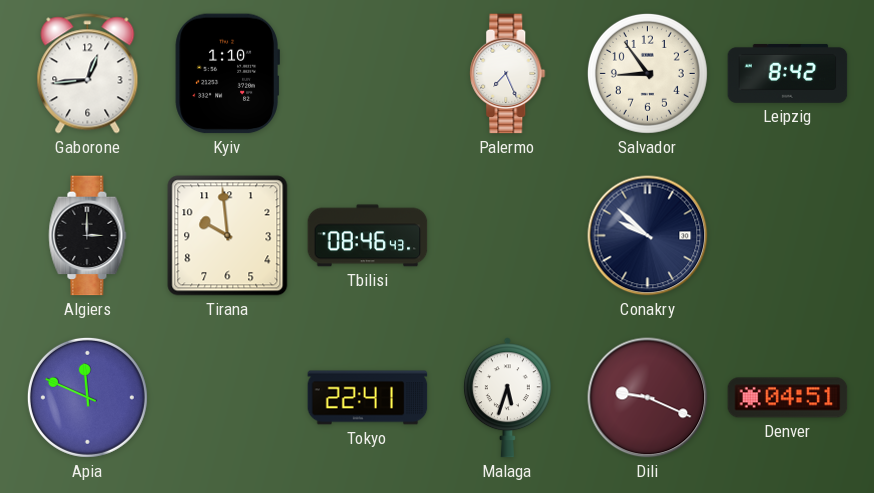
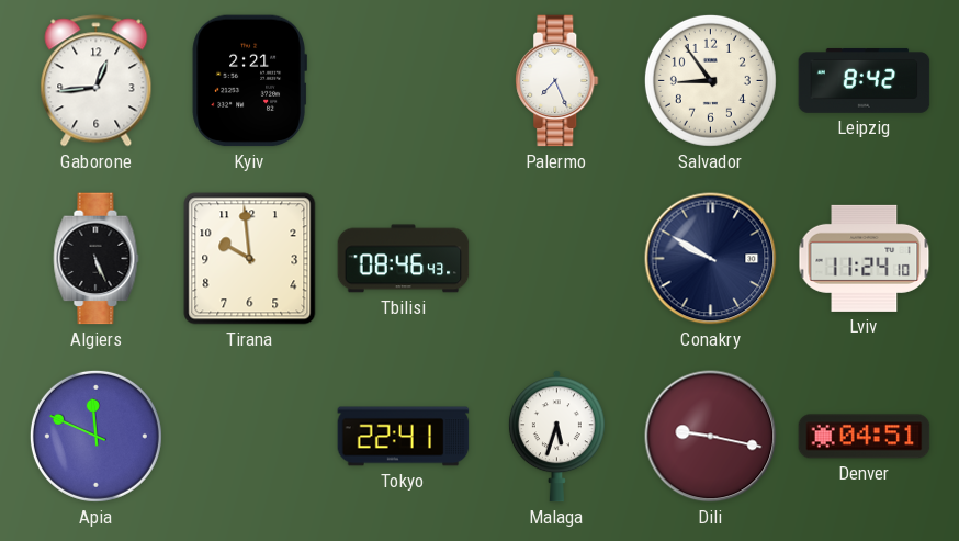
Kyiv: 1:10 -> 2:21 (249, 81)
Algiers: 3:00 -> 5:26 (97, 259)
Conakry: 9:52 -> 9:50 (711, 259)
Lviv: none -> 11:24 (865, 258)
Dili: 9:19 -> 9:17 (711, 437)
